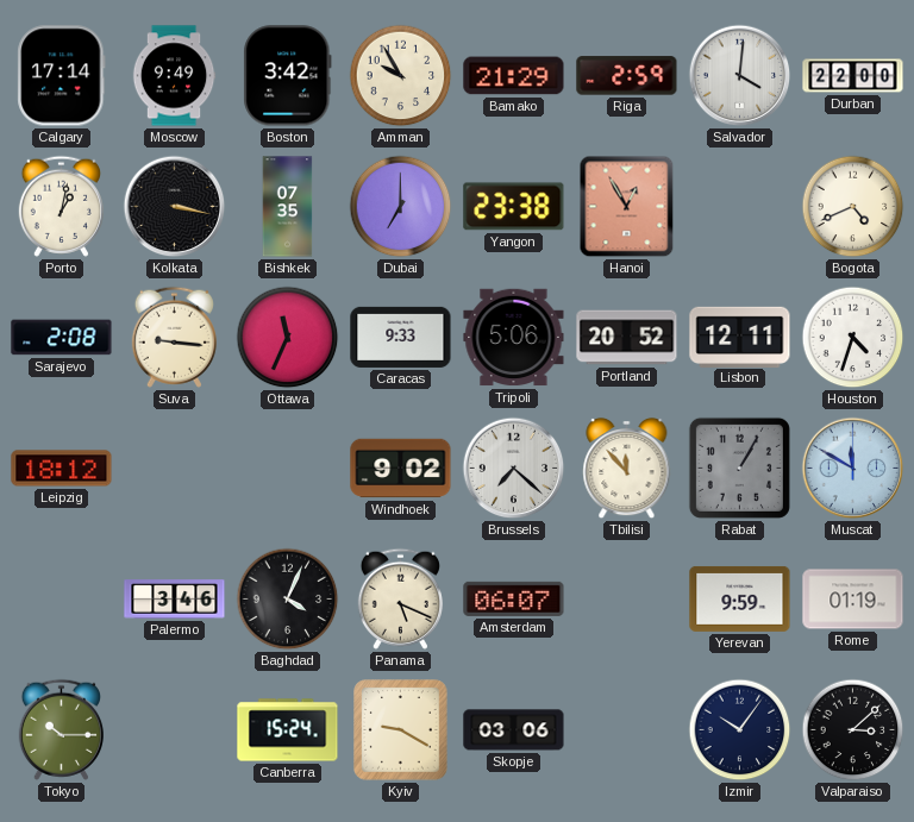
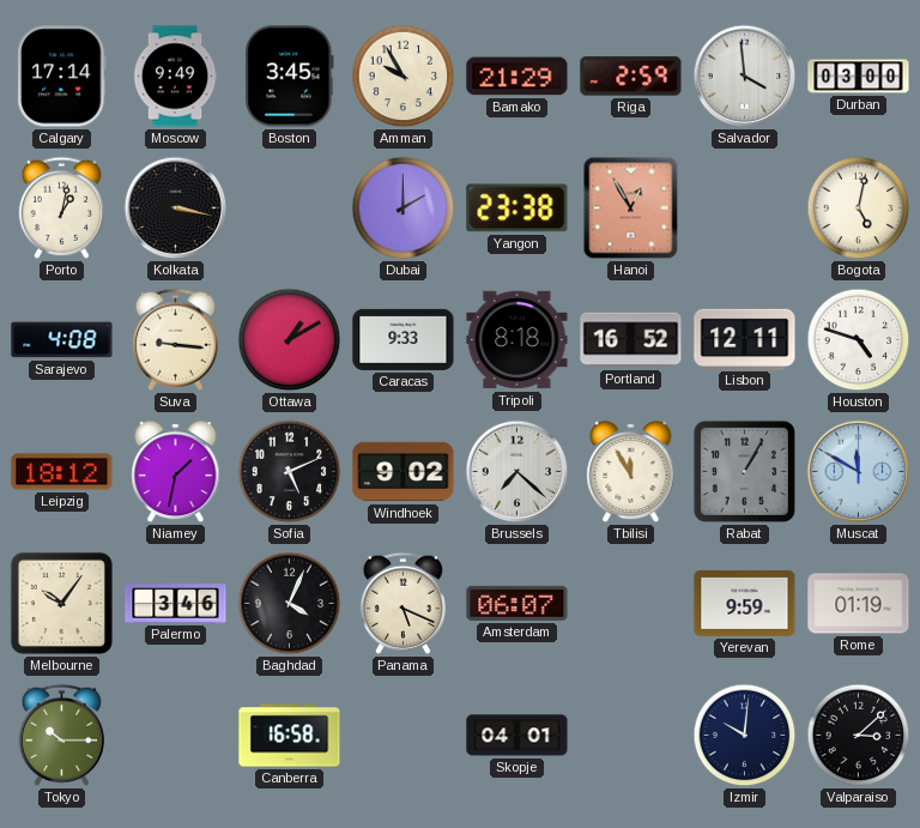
Boston: 3:42 -> 3:45 (290, 77)
Salvador: 4:01 -> 3:59 (745, 77)
Durban: 22:00 -> 03:00 (859, 77)
Bishkek: 07:35 -> none (288, 207)
Dubai: 7:00 -> 2:00 (404, 208)
Bogota: 4:41 -> 5:02 (859, 208)
Sarajevo: 2:08 -> 4:08 (62, 340)
Ottawa: 11:34 -> 1:10 (290, 340)
Tripoli: 5:06 -> 8:18 (517, 340)
Portland: 20:52 -> 16:52 (631, 340)
Houston: 4:33 -> 4:48 (859, 340)
Niamey: none -> 1:32 (176, 472)
Sofia: none -> 5:11 (290, 472)
Tbilisi: 11:53 -> 11:55 (631, 472)
Melbourne: none -> 10:06 (61, 603)
Canberra: 15:24 -> 16:58 (290, 736)
Kyiv: 9:20 -> none (401, 730)
Skopje: 03:06 -> 04:01 (517, 736)
Izmir: 10:06 -> 10:01 (745, 736)
